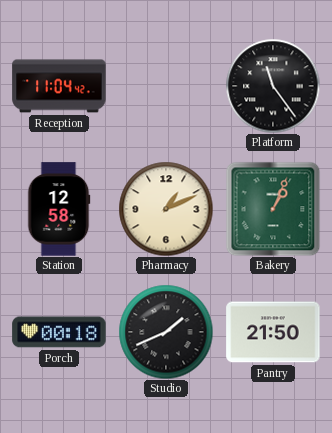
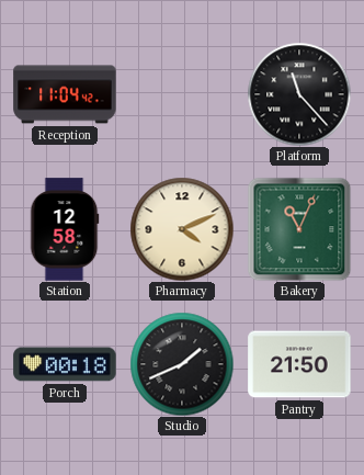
Platform: 11:24 -> 11:23 (299, 94)
Pharmacy: 1:11 -> 4:11 (182, 229)
Bakery: 1:04 -> 11:04 (299, 229)
